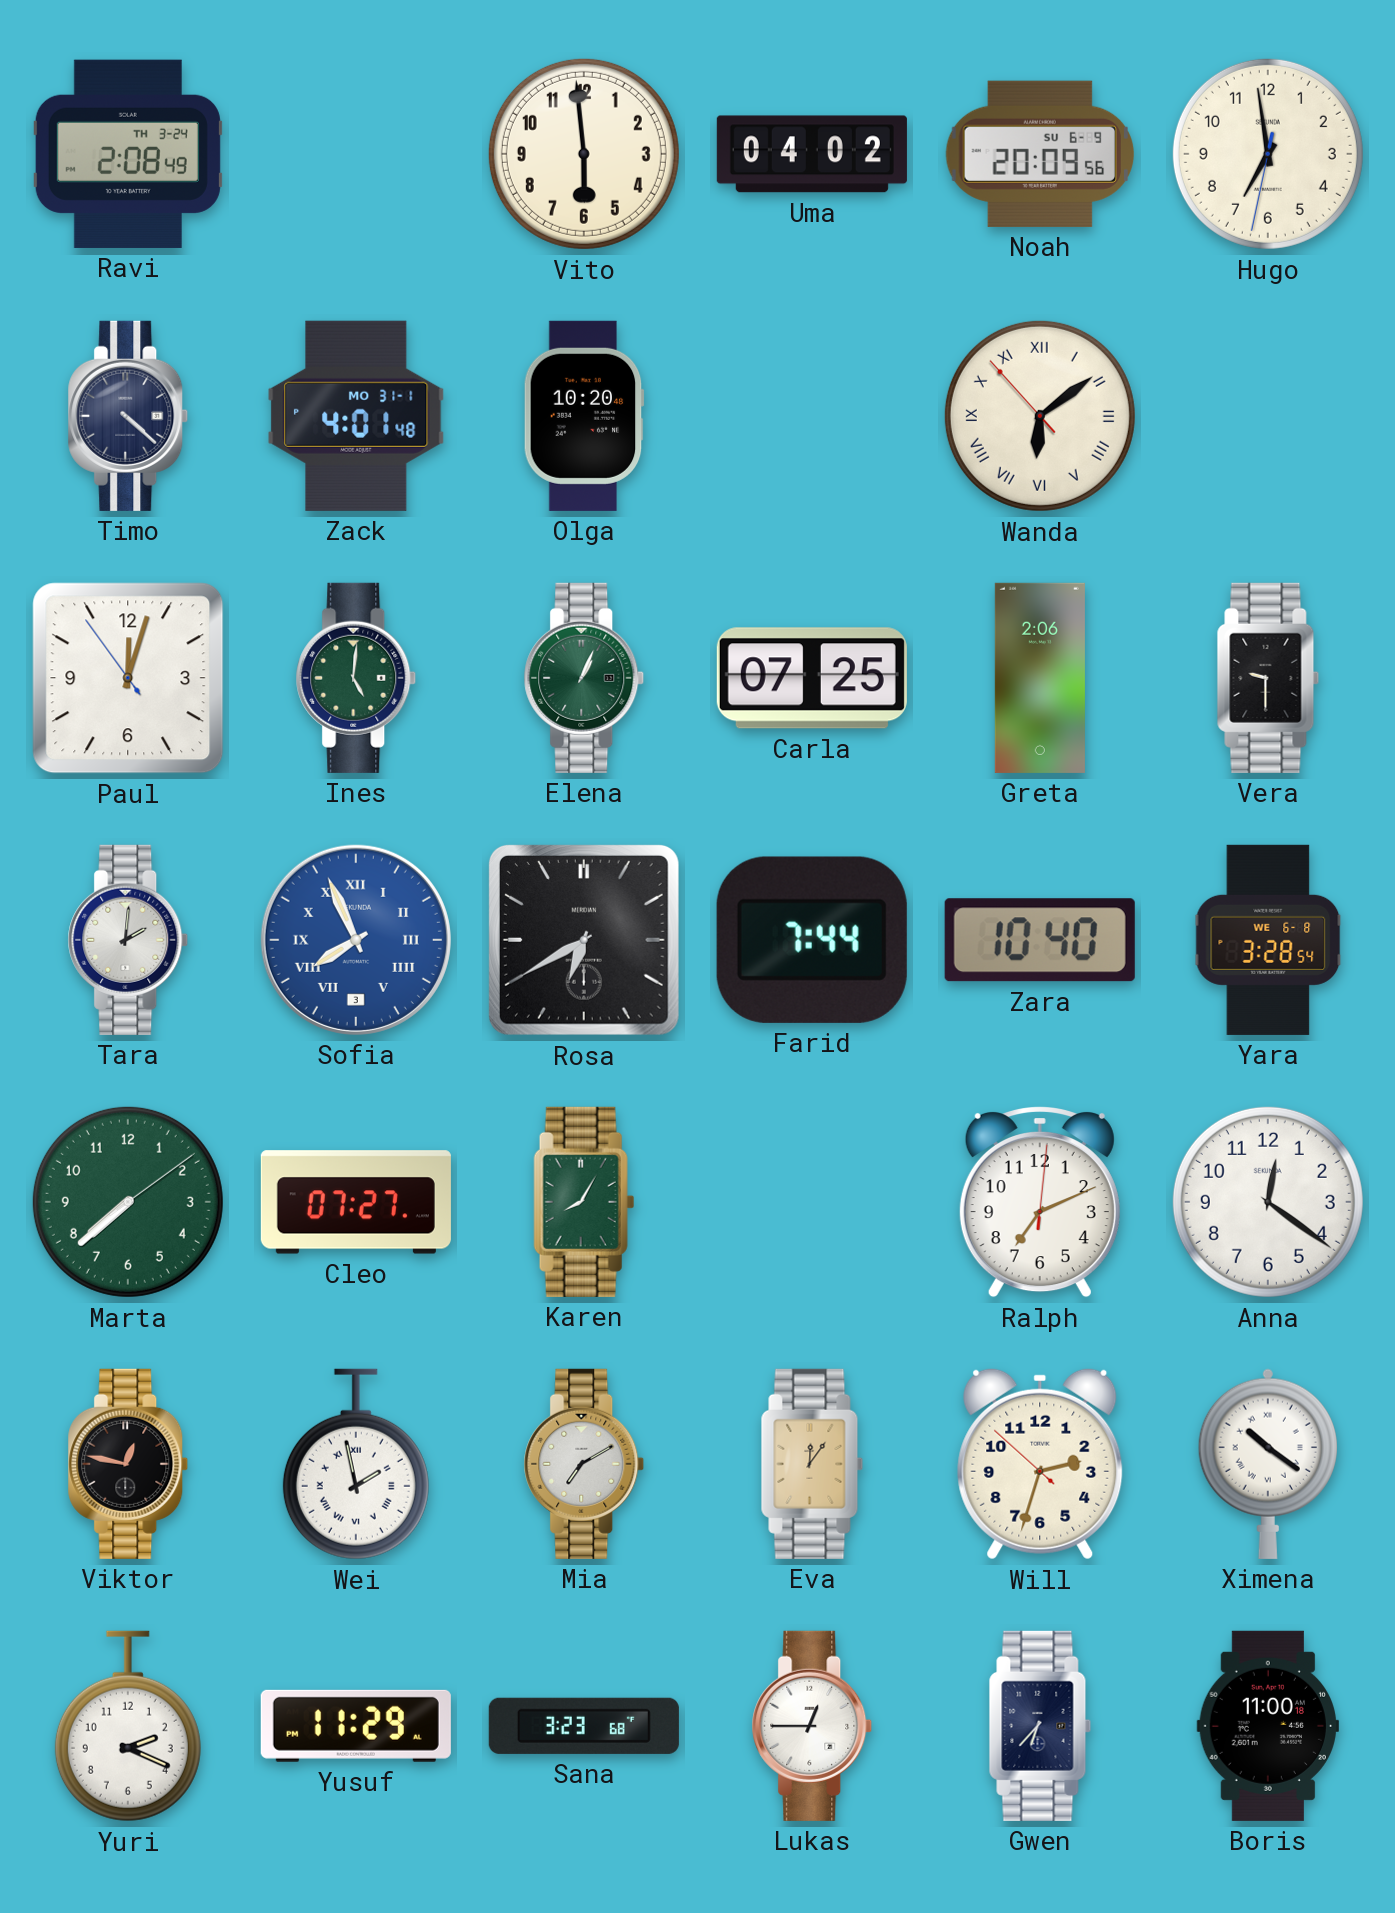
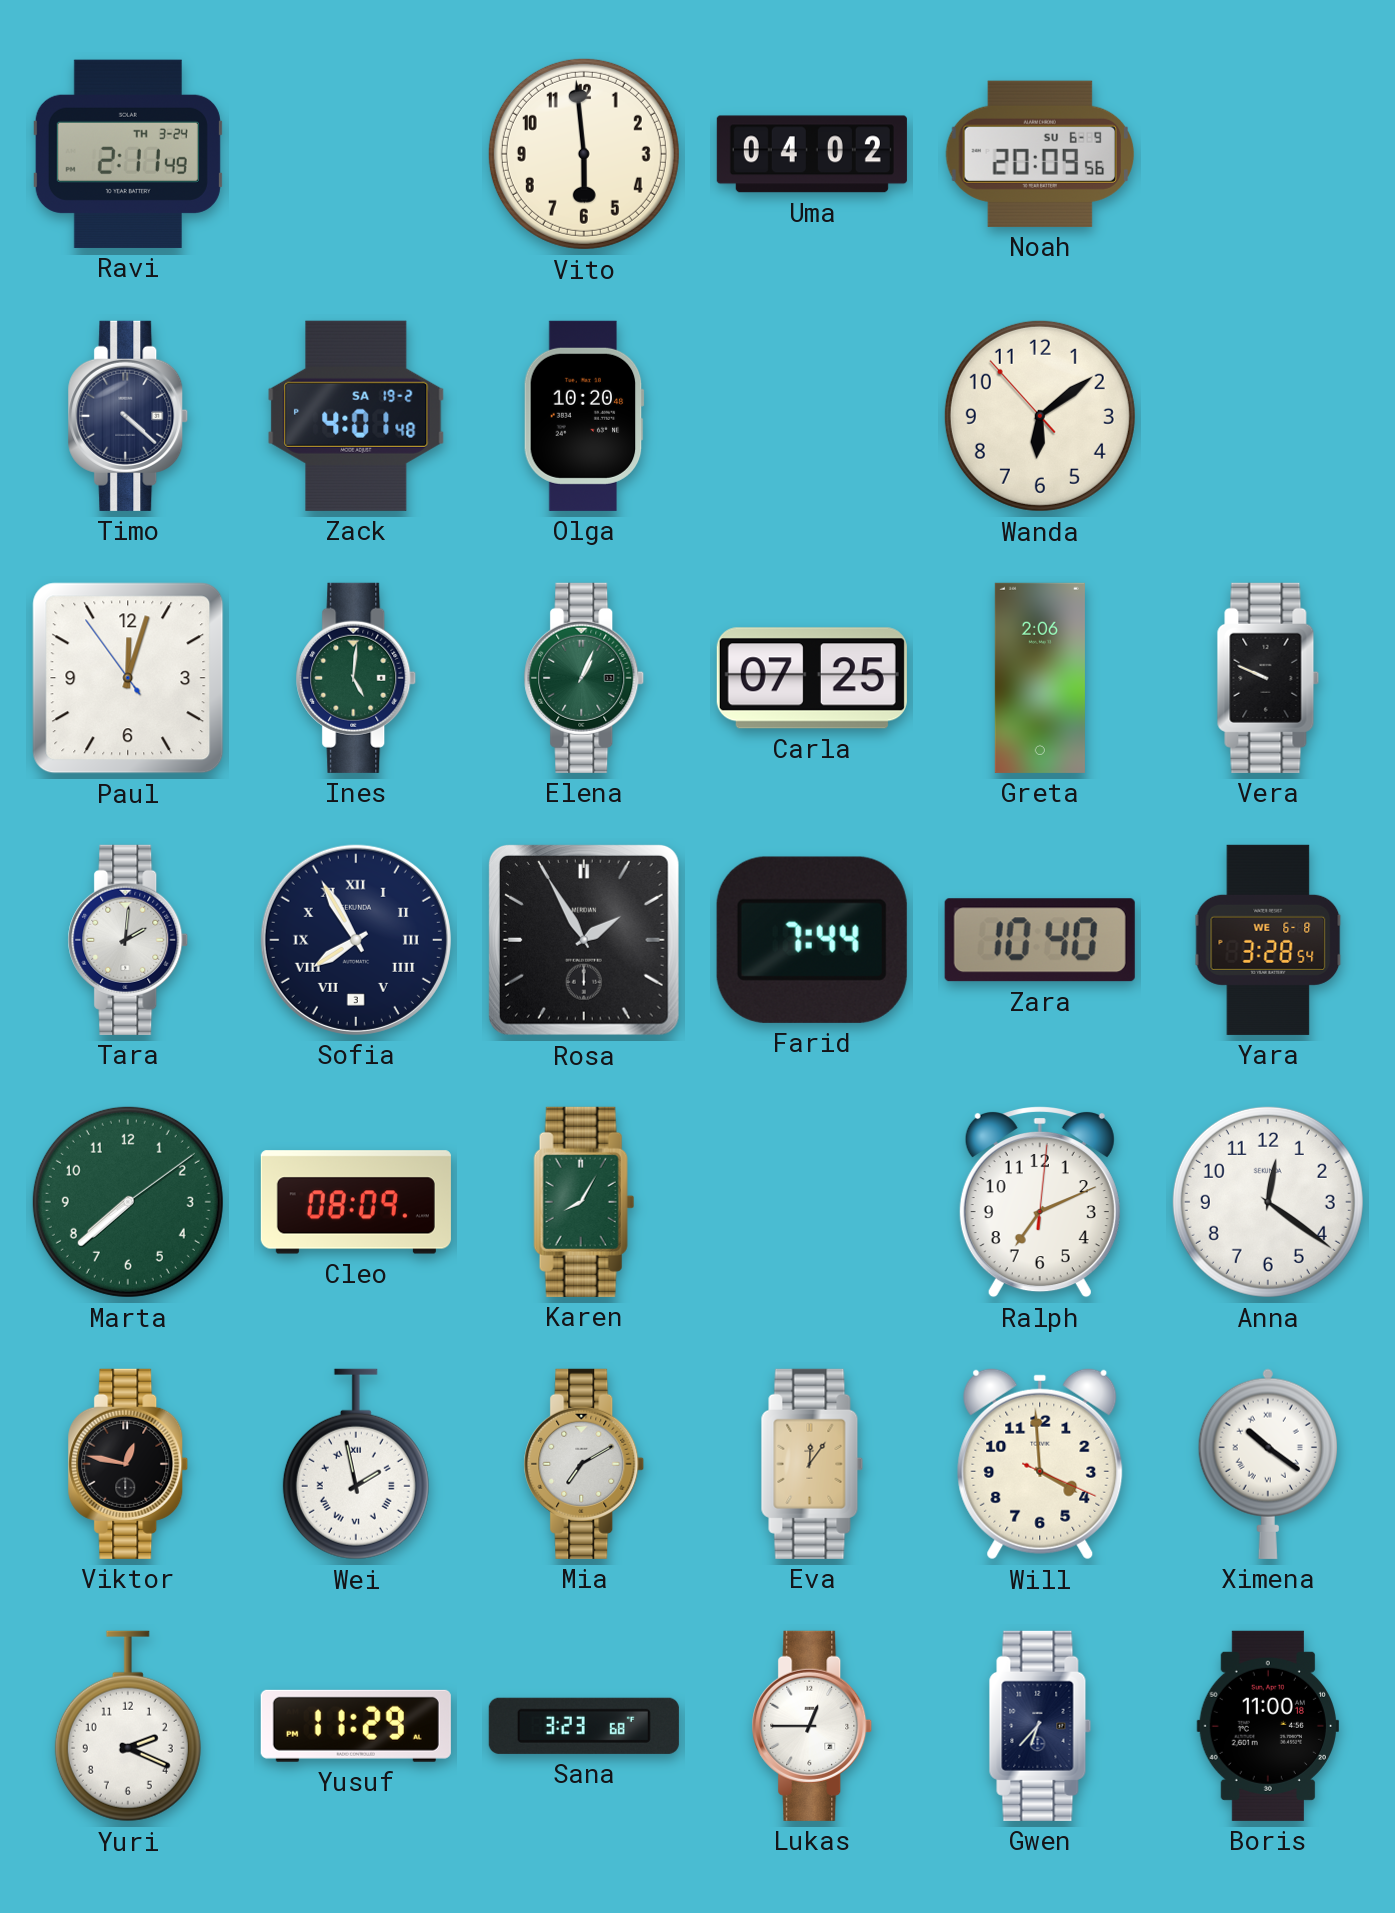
Ravi: 2:08 -> 2:11 (128, 154)
Hugo: 6:58 -> none (1268, 154)
Zack date: MO 31-1 -> SA 19-2 (356, 416)
Wanda numerals: Roman -> Arabic (1040, 416)
Vera: 9:30 -> 9:49 (1268, 678)
Sofia: 7:56 -> 7:55 (356, 940)
Sofia dial: blue -> navy (356, 940)
Rosa: 6:40 -> 1:55 (584, 940)
Cleo: 07:27 -> 08:09 (356, 1202)
Will: 2:32 -> 3:59 (1040, 1464)
